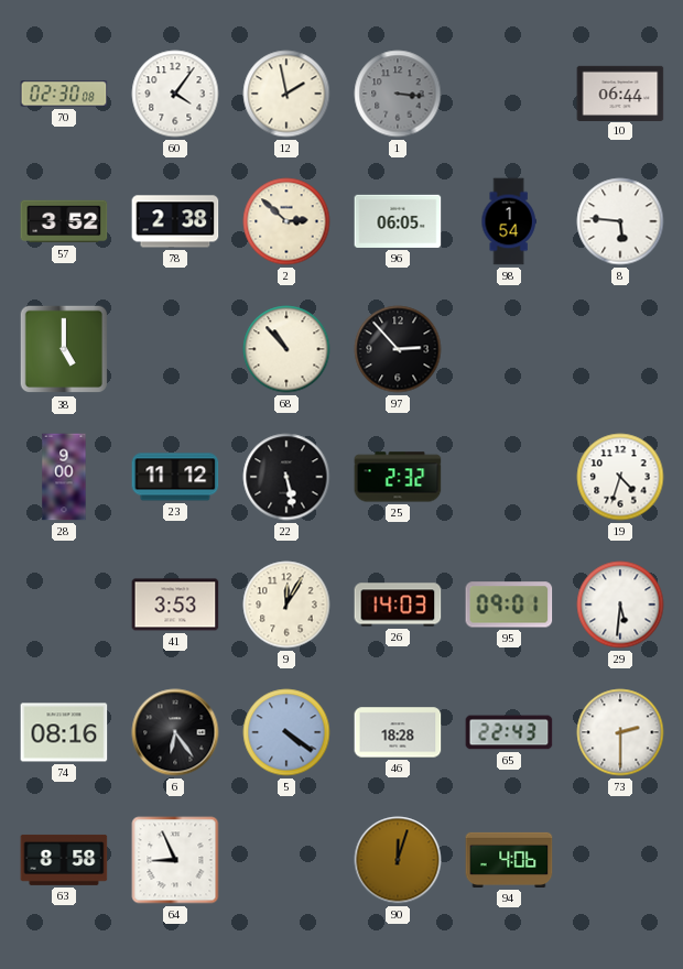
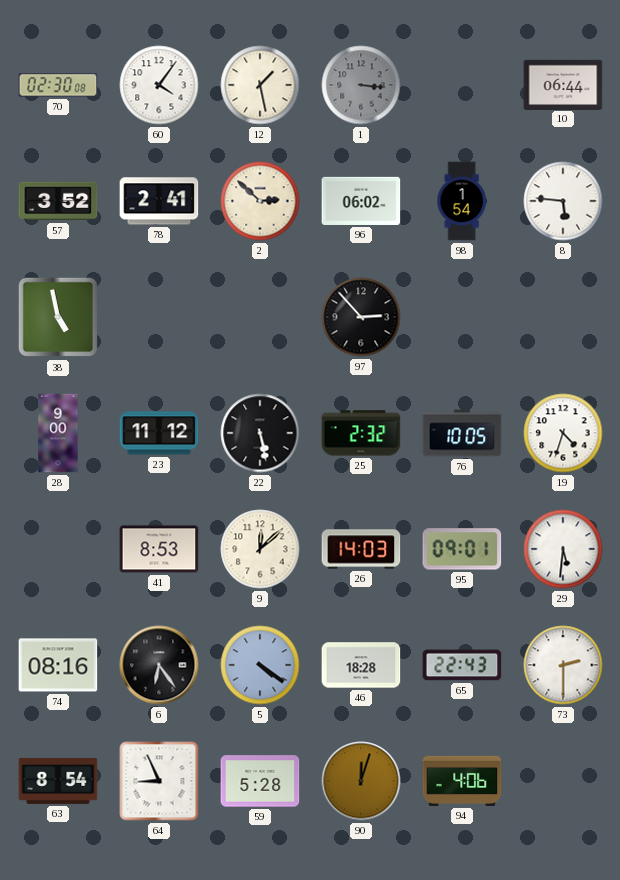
12: 1:58 -> 1:28 (260, 85)
78: 2:38 -> 2:41 (159, 201)
96: 06:05 -> 06:02 (361, 201)
38: 5:00 -> 4:58 (58, 317)
68: 10:53 -> none (286, 349)
76: none -> 10:05 (462, 433)
41: 3:53 -> 8:53 (159, 549)
9: 12:05 -> 12:08 (260, 549)
63: 8:58 -> 8:54 (58, 781)
59: none -> 5:28 (260, 781)
